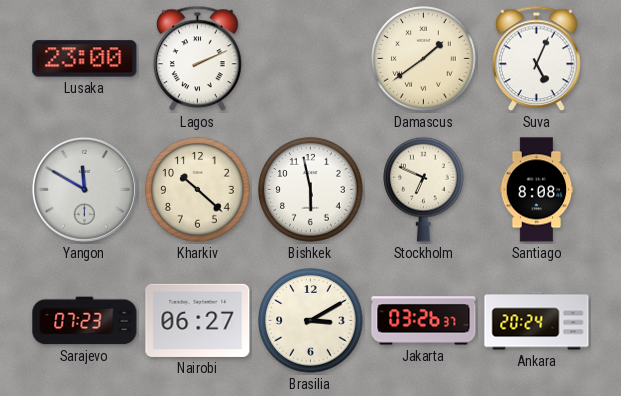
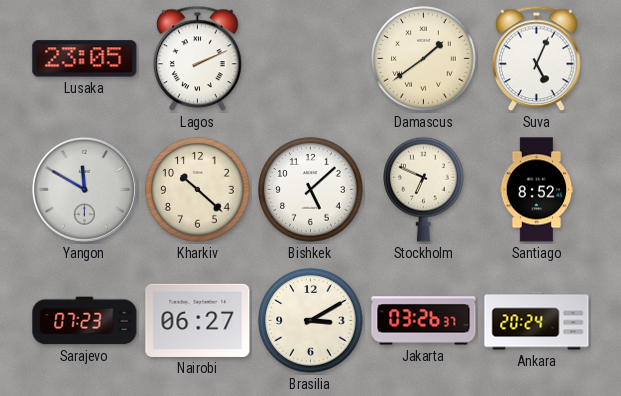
Lusaka: 23:00 -> 23:05 (85, 59)
Bishkek: 5:58 -> 5:08 (311, 190)
Santiago: 8:08 -> 8:52 (537, 190)
